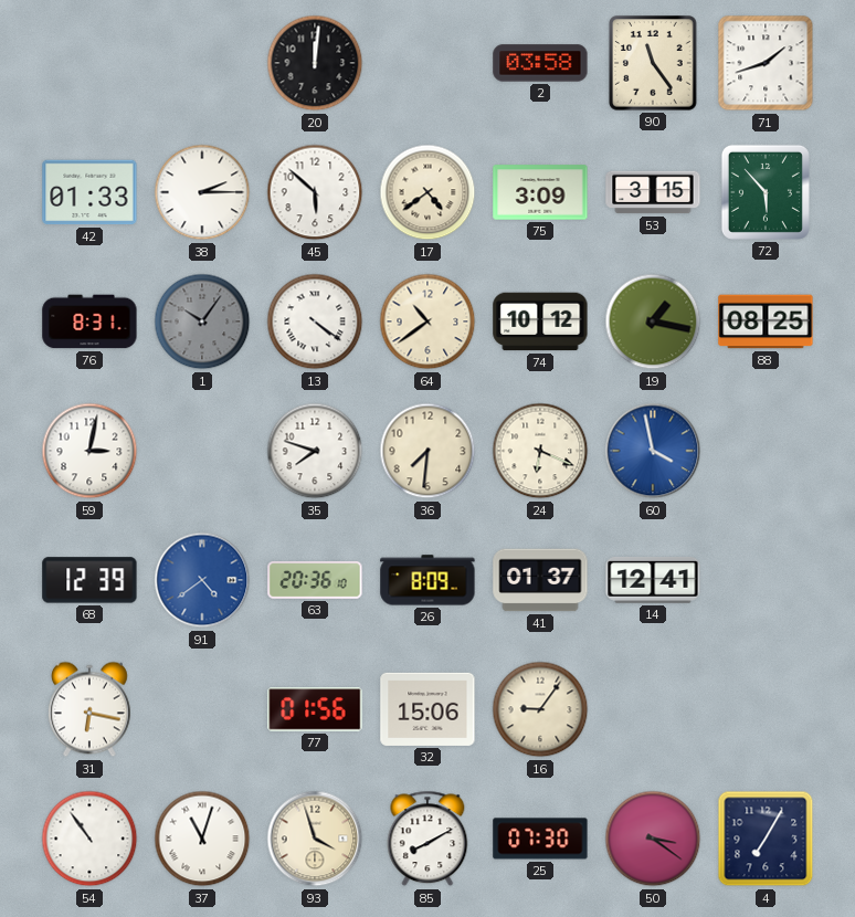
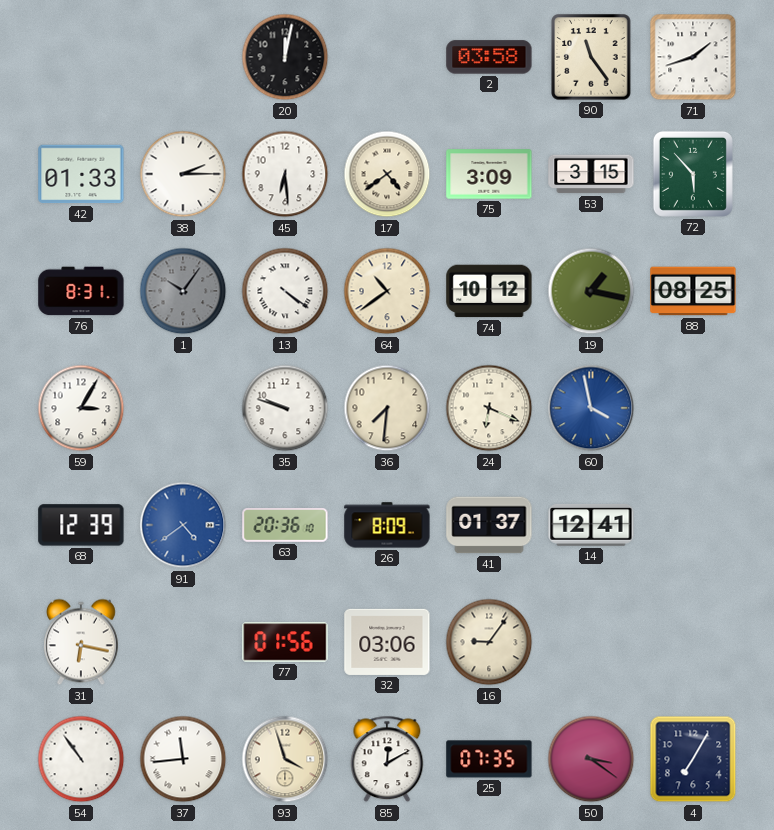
20: 12:01 -> 12:02 (285, 57)
45: 5:52 -> 6:29 (285, 174)
59: 3:02 -> 3:05 (81, 408)
35: 7:48 -> 9:48 (285, 408)
32: 15:06 -> 03:06 (387, 642)
37: 11:03 -> 11:44 (183, 759)
85: 8:10 -> 12:10 (387, 759)
25: 07:30 -> 07:35 (489, 759)
